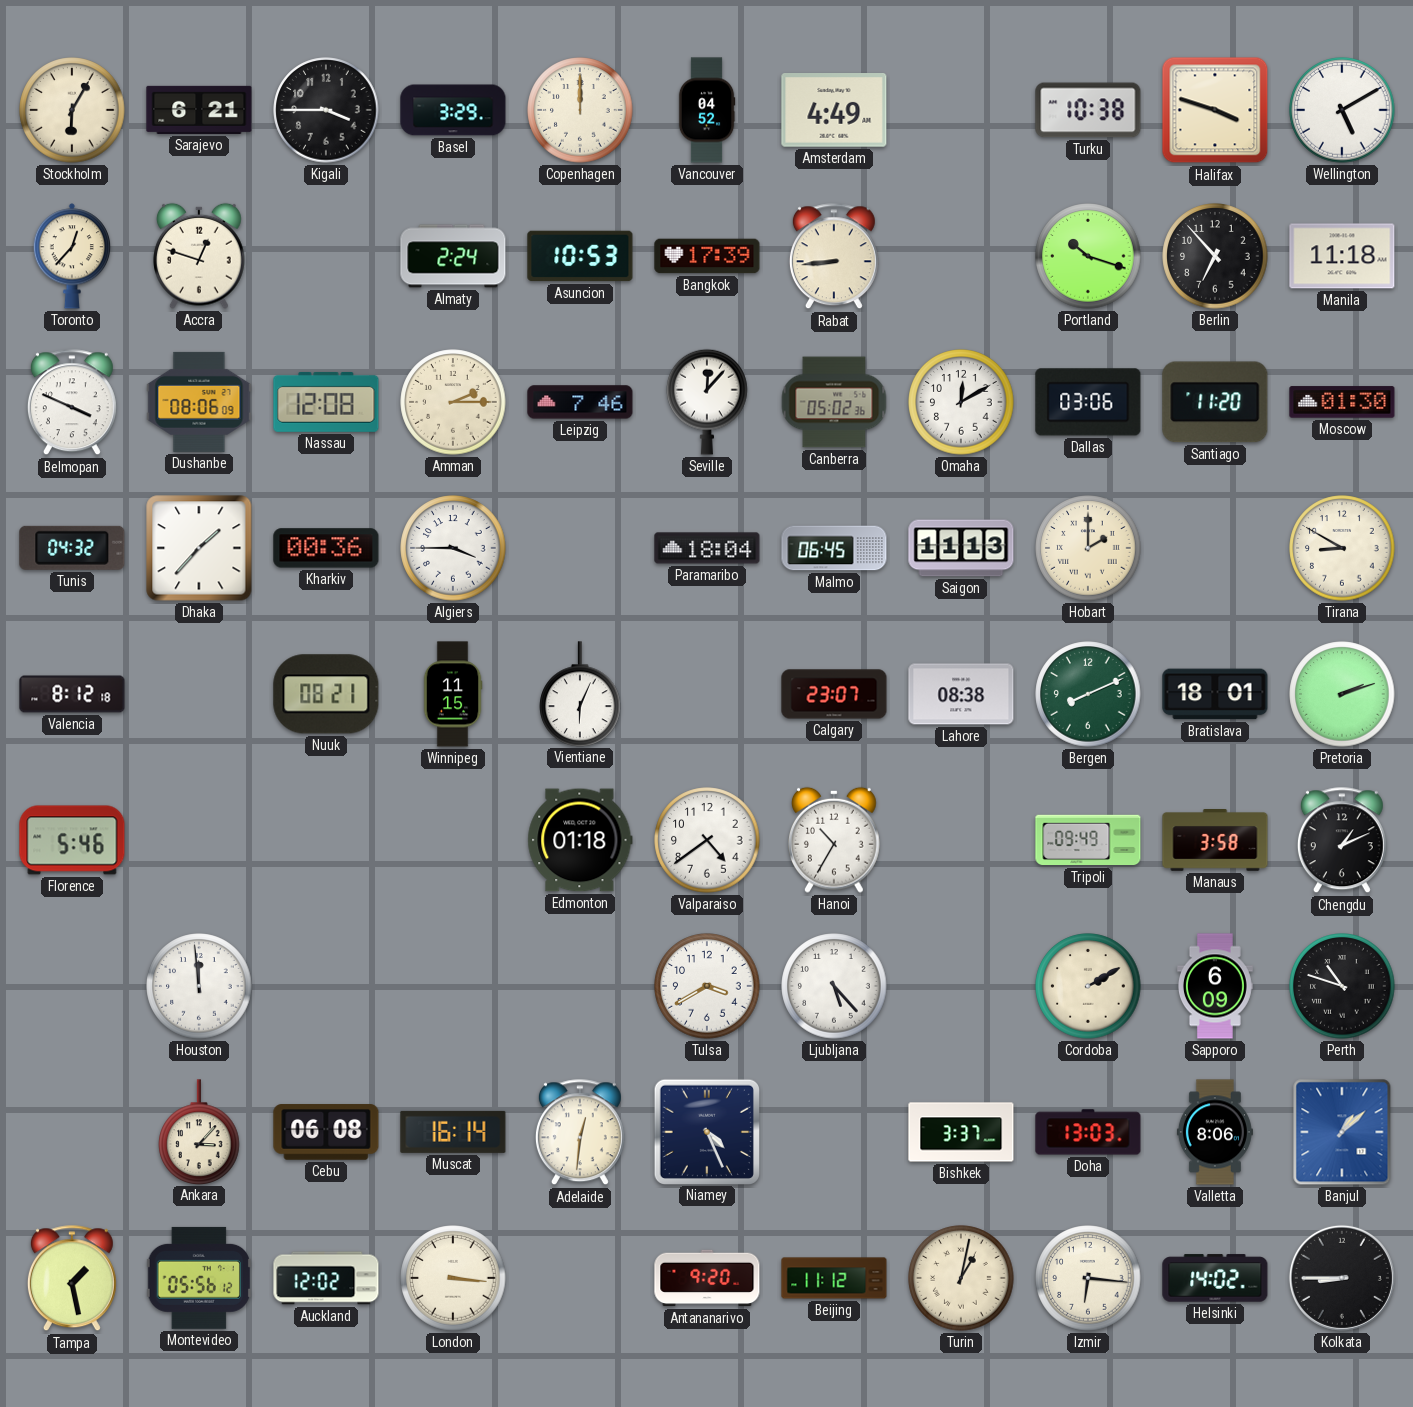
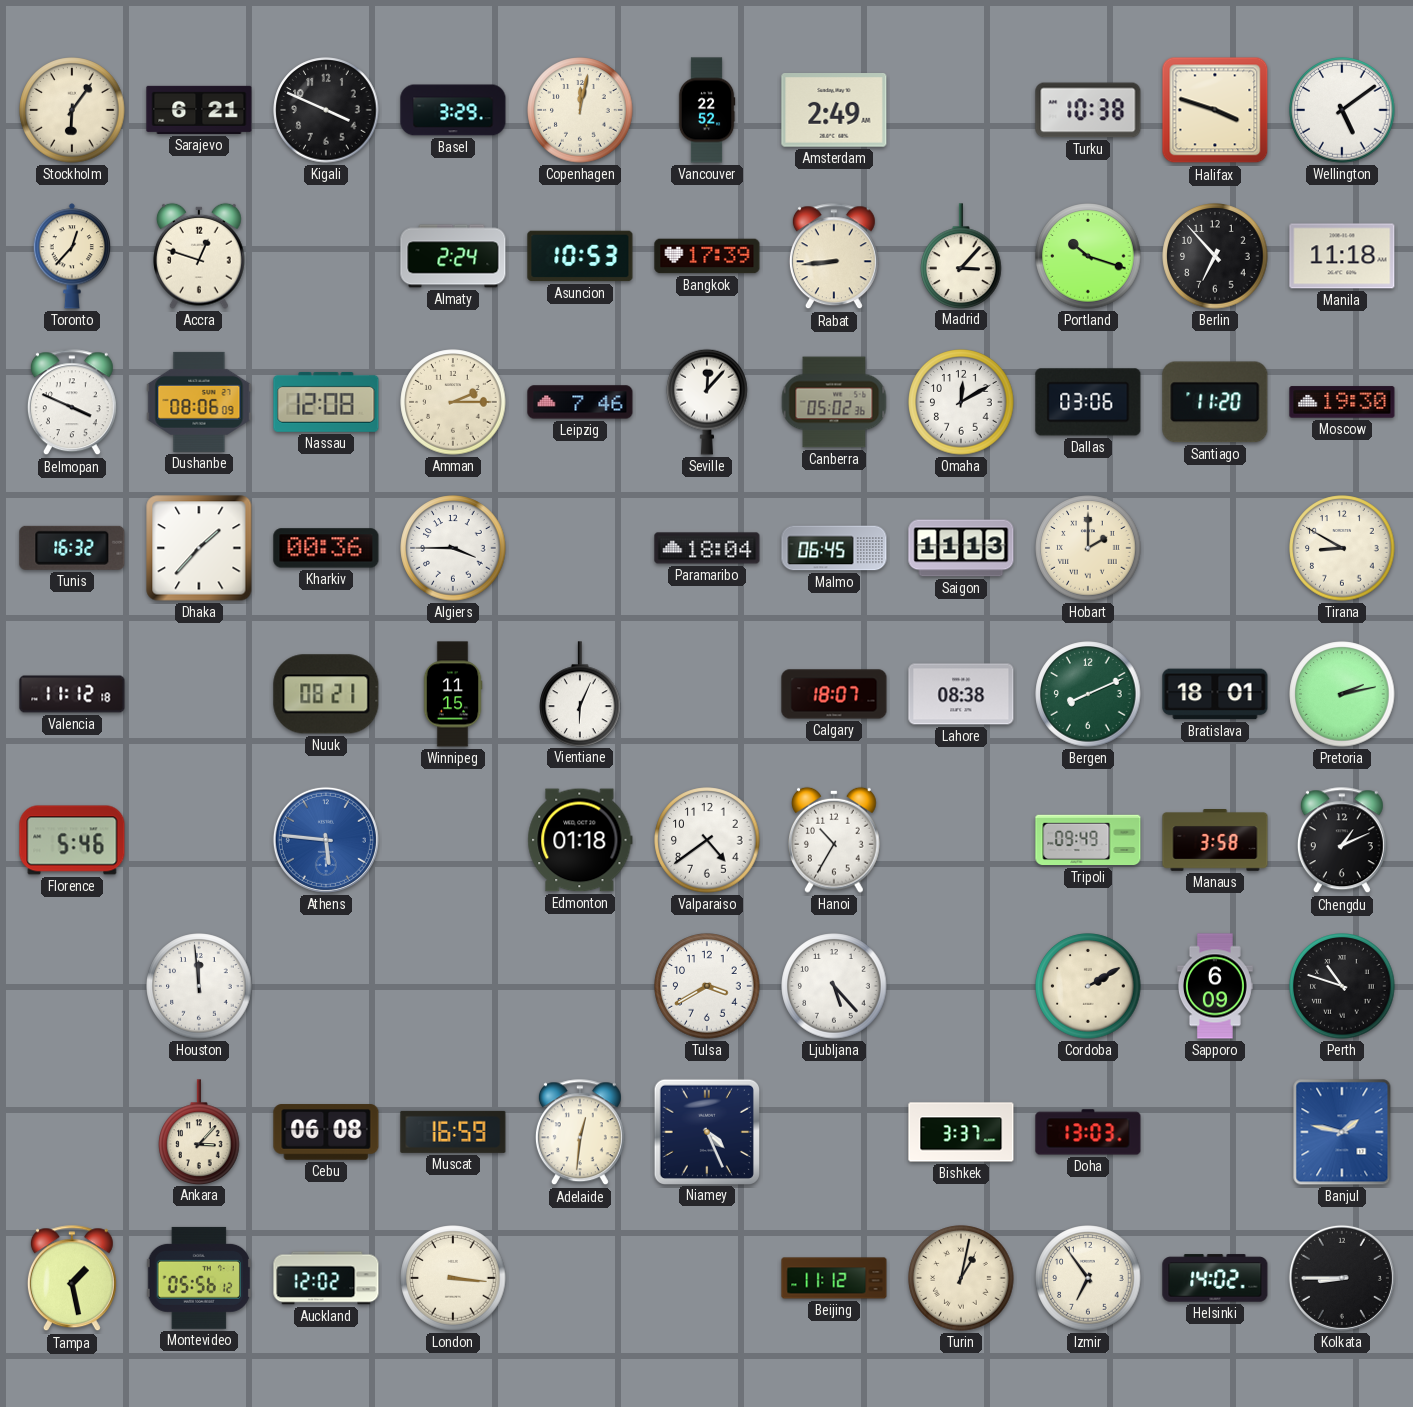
Stockholm: 6:05 -> 6:06 (72, 110)
Kigali: 3:45 -> 3:49 (326, 110)
Copenhagen: 12:00 -> 12:02 (580, 110)
Vancouver: 04:52 -> 22:52 (707, 110)
Amsterdam: 4:49 -> 2:49 (834, 111)
Wellington: 5:10 -> 5:09 (1342, 110)
Madrid: none -> 3:07 (961, 256)
Moscow: 01:30 -> 19:30 (1342, 402)
Tunis: 04:32 -> 16:32 (72, 548)
Valencia: 8:12 -> 11:12 (72, 694)
Calgary: 23:07 -> 18:07 (834, 694)
Pretoria: 2:12 -> 2:13 (1342, 694)
Athens: none -> 5:46 (326, 840)
Muscat: 16:14 -> 16:59 (453, 1132)
Valletta: 8:06 -> none (1215, 1132)
Banjul: 1:08 -> 1:47 (1342, 1132)
Antananarivo: 9:20 -> none (707, 1278)
Izmir: 6:16 -> 6:54 (1088, 1278)
